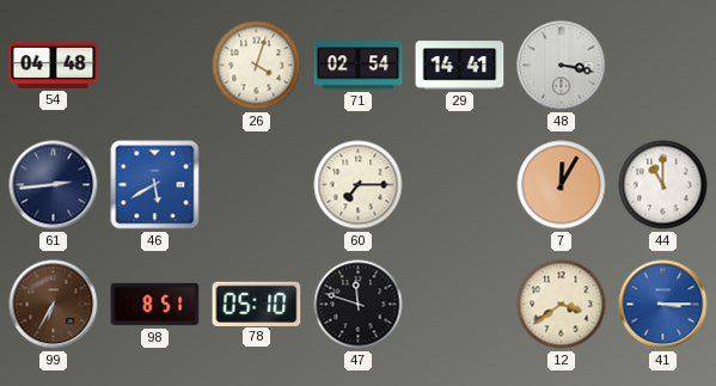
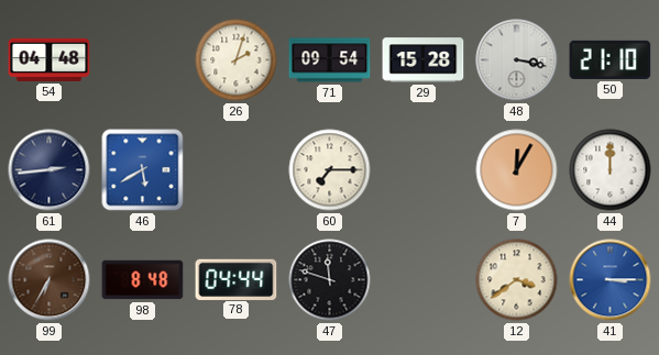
26: 4:03 -> 2:03 (237, 60)
71: 02:54 -> 09:54 (330, 60)
29: 14:41 -> 15:28 (424, 60)
50: none -> 21:10 (611, 59)
44: 11:00 -> 12:00 (611, 170)
98: 8:51 -> 8:48 (143, 280)
78: 05:10 -> 04:44 (237, 279)
